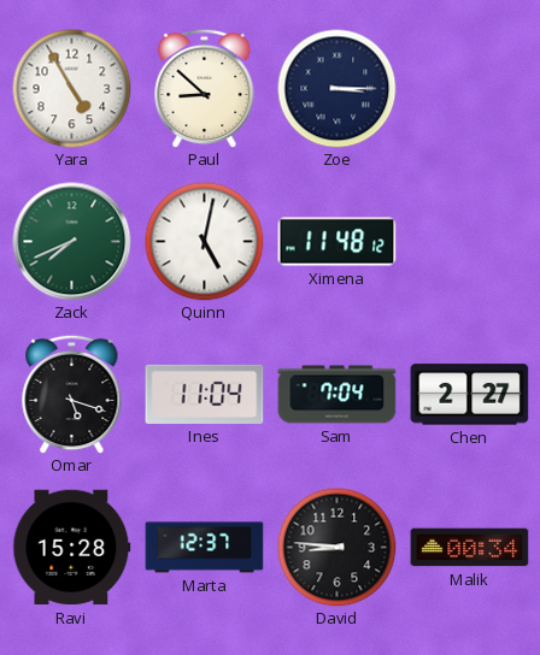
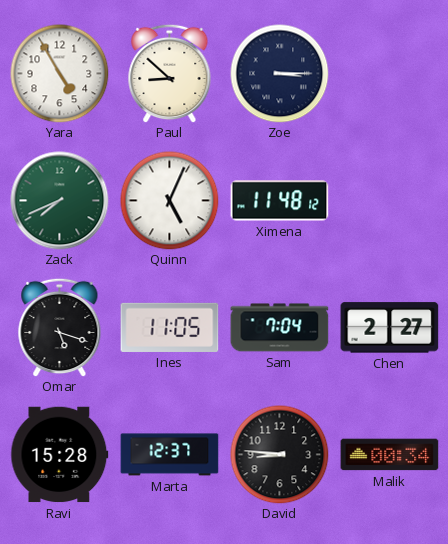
Quinn: 5:02 -> 5:04 (170, 201)
Ines: 11:04 -> 11:05 (170, 327)
